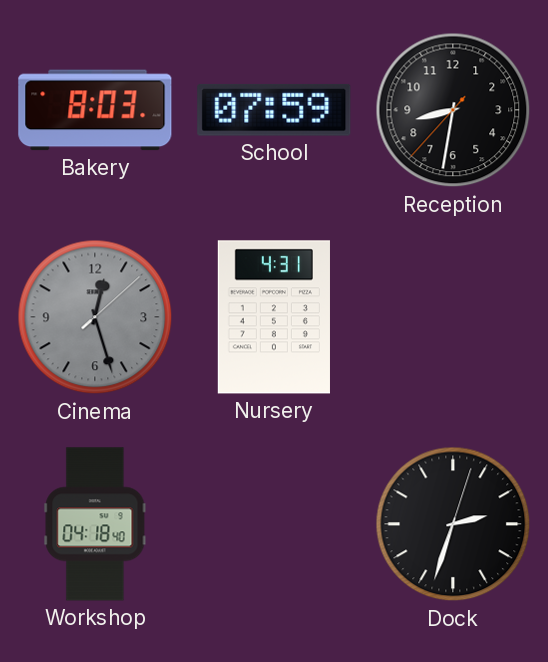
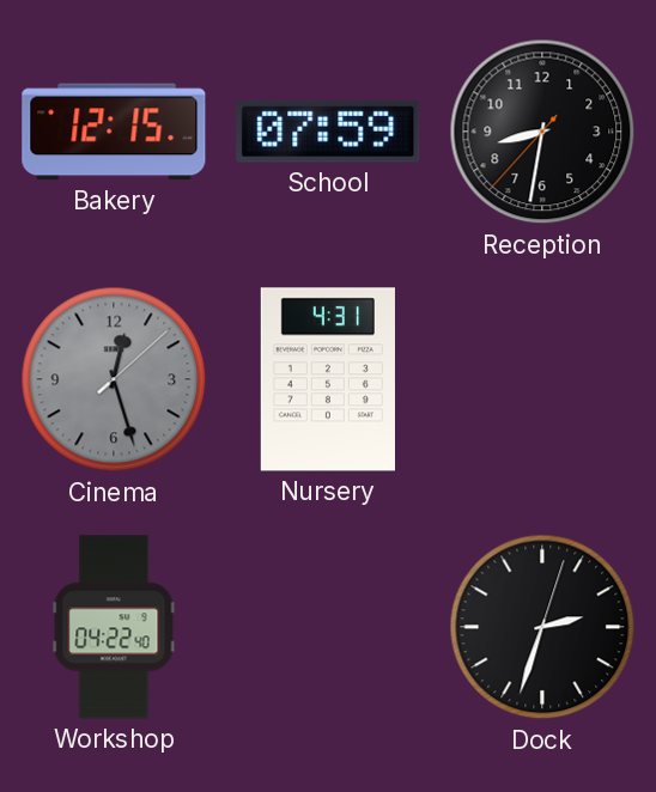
Bakery: 8:03 -> 12:15 (114, 132)
Workshop: 04:18 -> 04:22 (114, 627)
